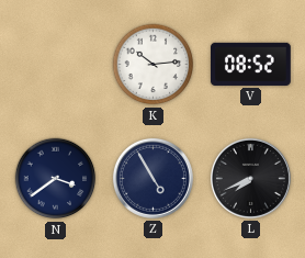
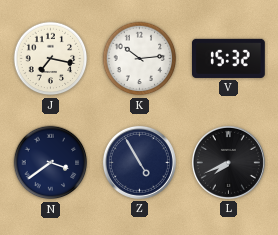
J: none -> 7:17 (51, 59)
V: 08:52 -> 15:32 (229, 58)
